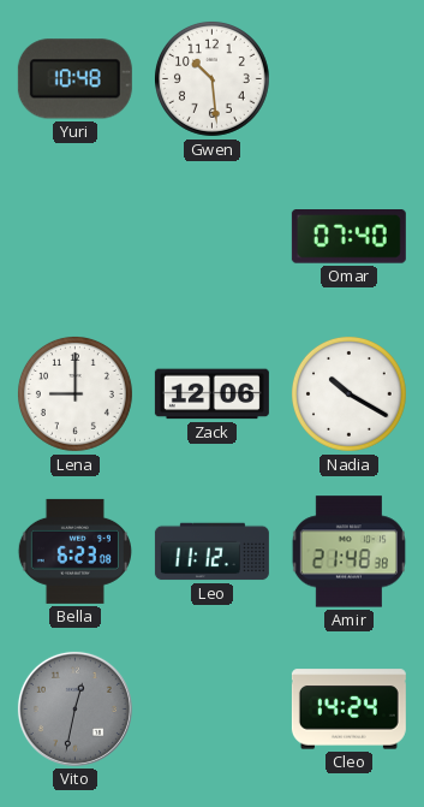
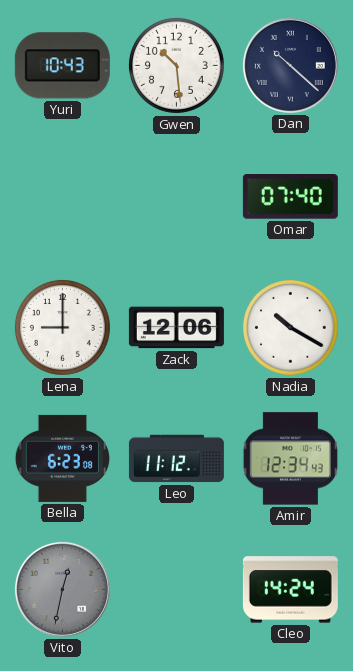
Yuri: 10:48 -> 10:43 (62, 66)
Dan: none -> 10:22 (290, 65)
Amir: 21:48 -> 12:34 (290, 459)
